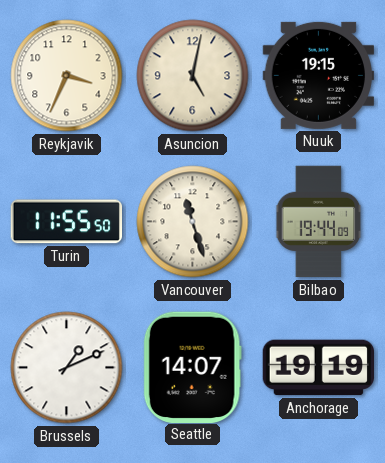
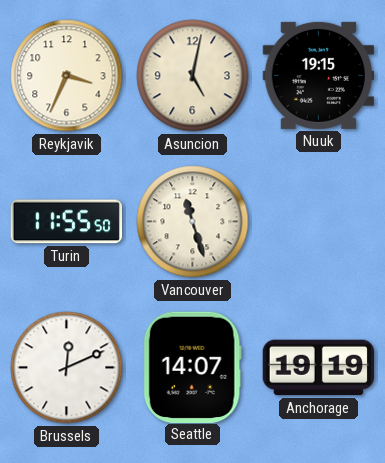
Bilbao: 19:44 -> none (319, 222)
Brussels: 1:11 -> 12:11 (67, 368)
